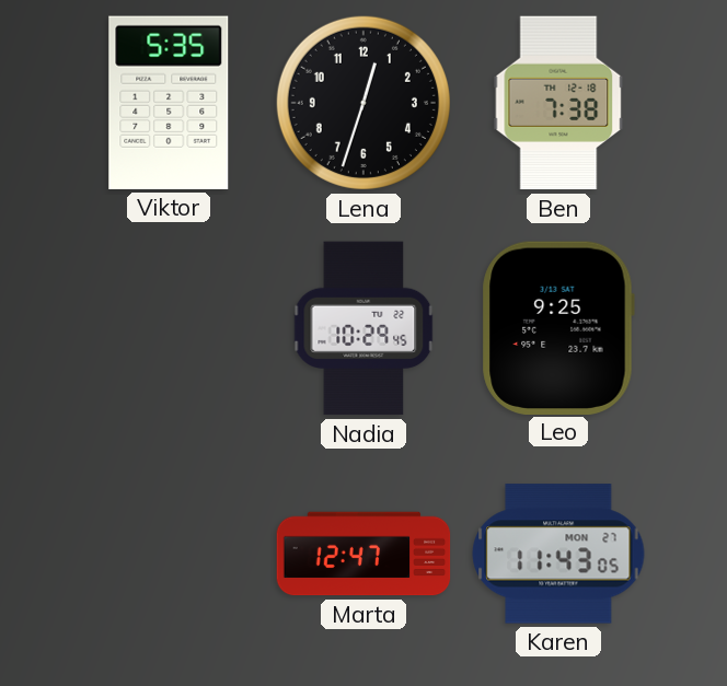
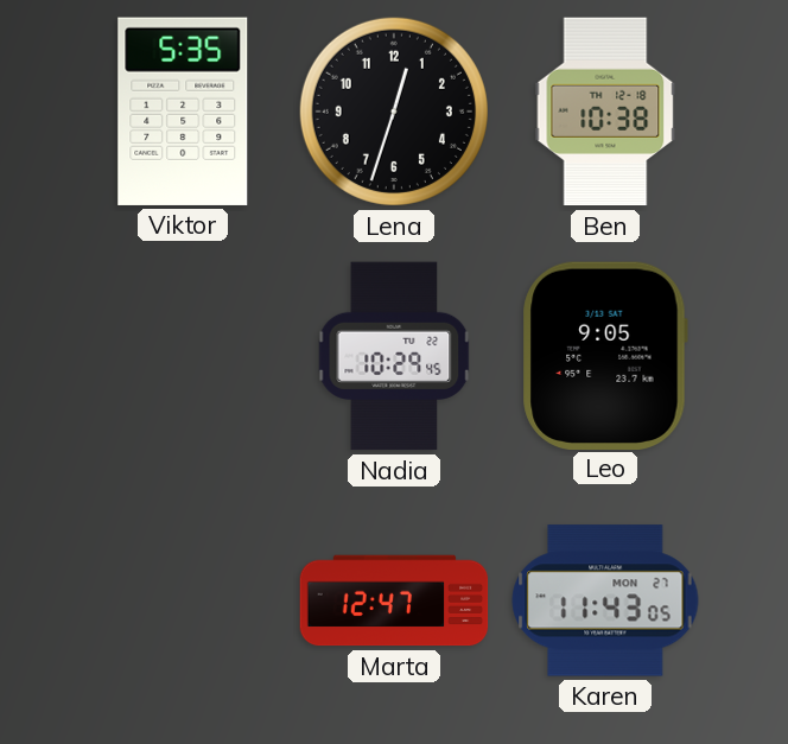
Ben: 7:38 -> 10:38 (605, 112)
Leo: 9:25 -> 9:05 (605, 355)
